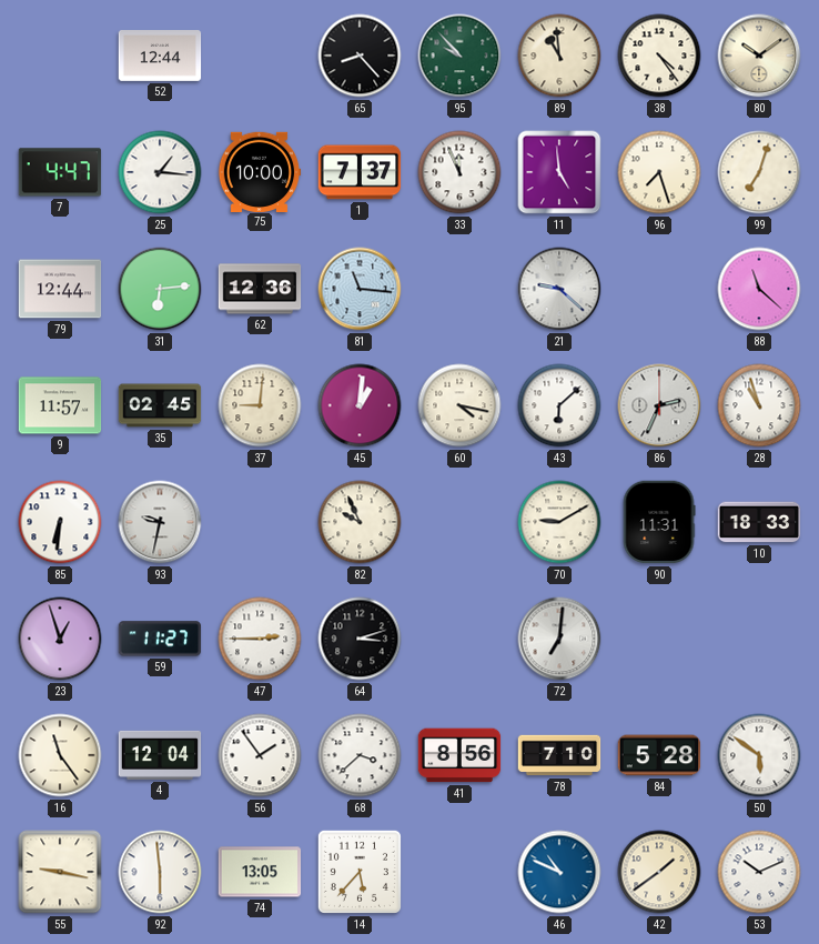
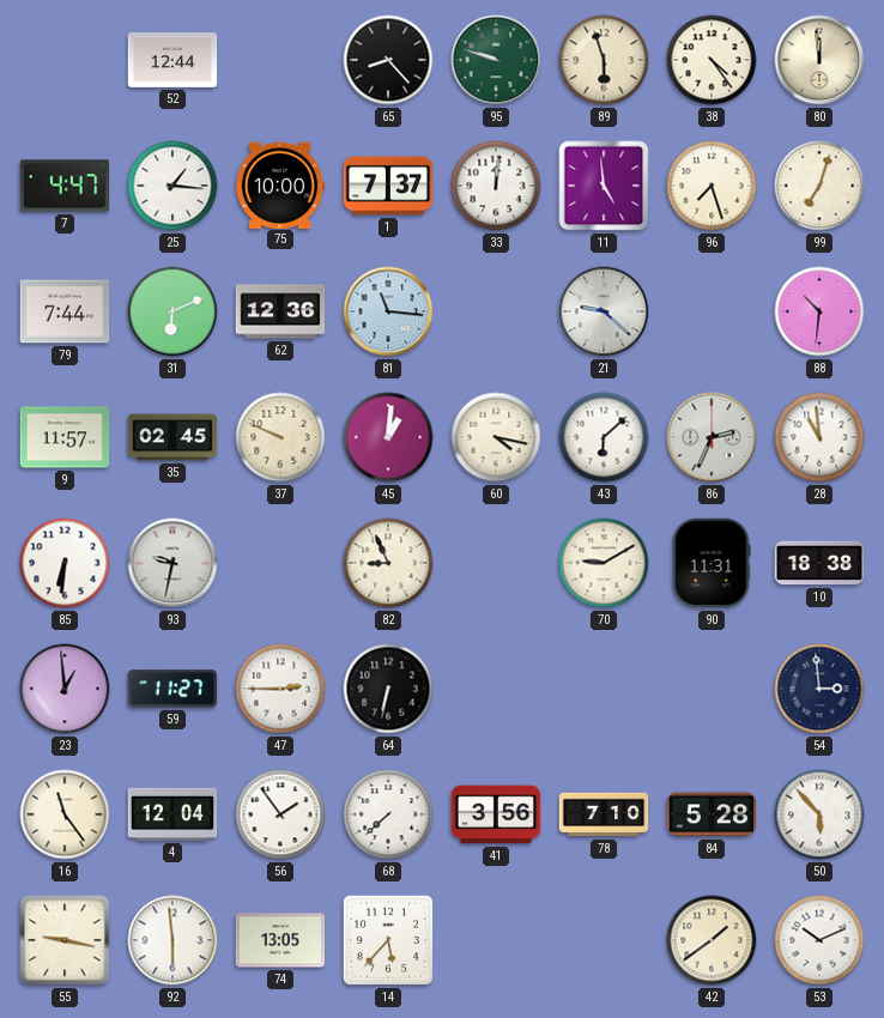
95: 9:53 -> 9:48 (496, 60)
89: 10:59 -> 5:57 (604, 60)
80: 10:09 -> 11:59 (819, 60)
33: 11:56 -> 12:01 (496, 186)
79: 12:44 -> 7:44 (65, 311)
31: 6:14 -> 6:11 (172, 311)
88: 11:22 -> 10:31 (819, 311)
37: 9:01 -> 9:49 (280, 437)
28: 10:57 -> 10:59 (819, 437)
82: 9:56 -> 8:56 (388, 563)
10: 18:33 -> 18:38 (819, 563)
23: 12:57 -> 12:59 (65, 689)
64: 3:12 -> 6:32 (388, 689)
72: 7:01 -> none (559, 639)
54: none -> 2:59 (819, 689)
68: 3:38 -> 7:38 (388, 814)
41: 8:56 -> 3:56 (496, 814)
50: 5:51 -> 5:53 (819, 814)
46: 10:49 -> none (559, 872)
